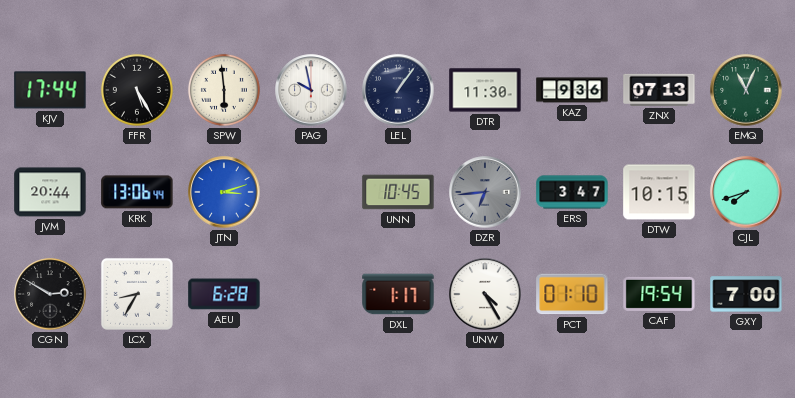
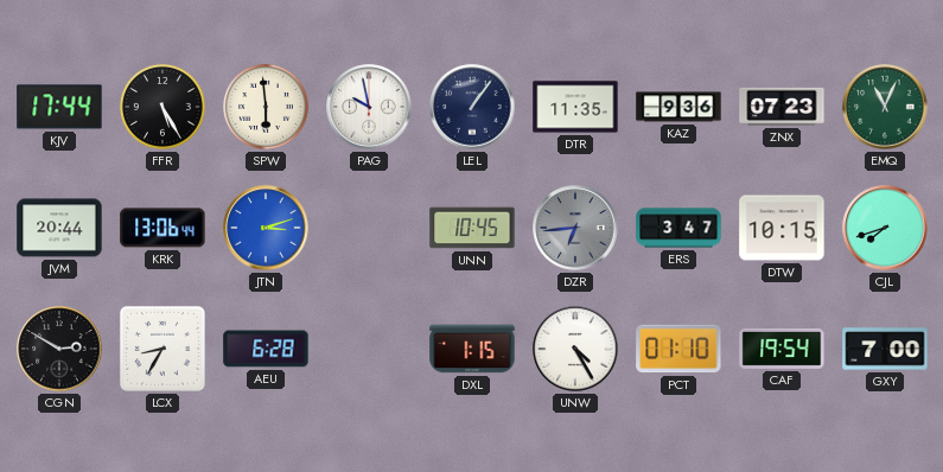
DTR: 11:30 -> 11:35 (575, 107)
ZNX: 07:13 -> 07:23 (782, 107)
DXL: 1:17 -> 1:15 (472, 349)
